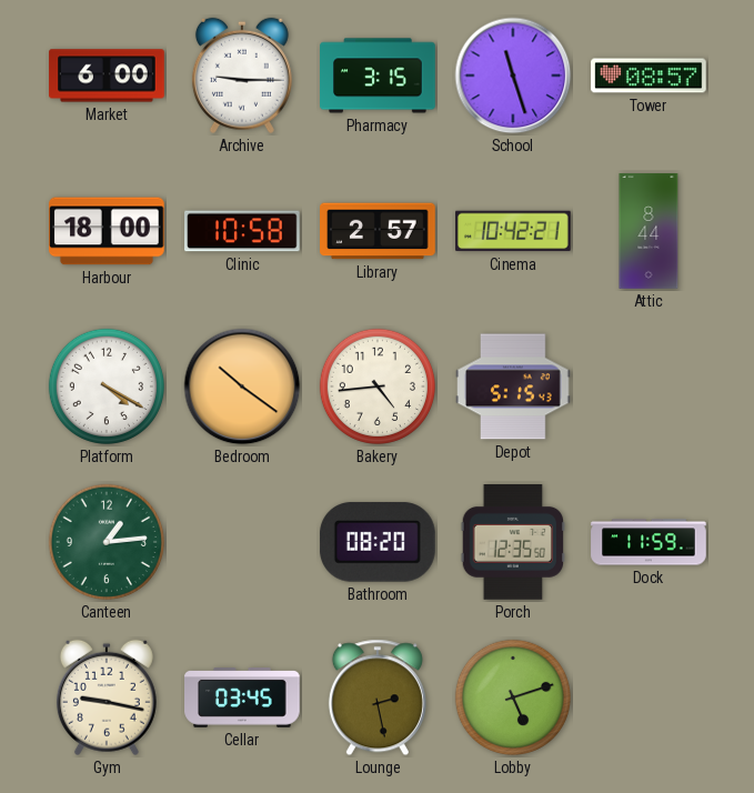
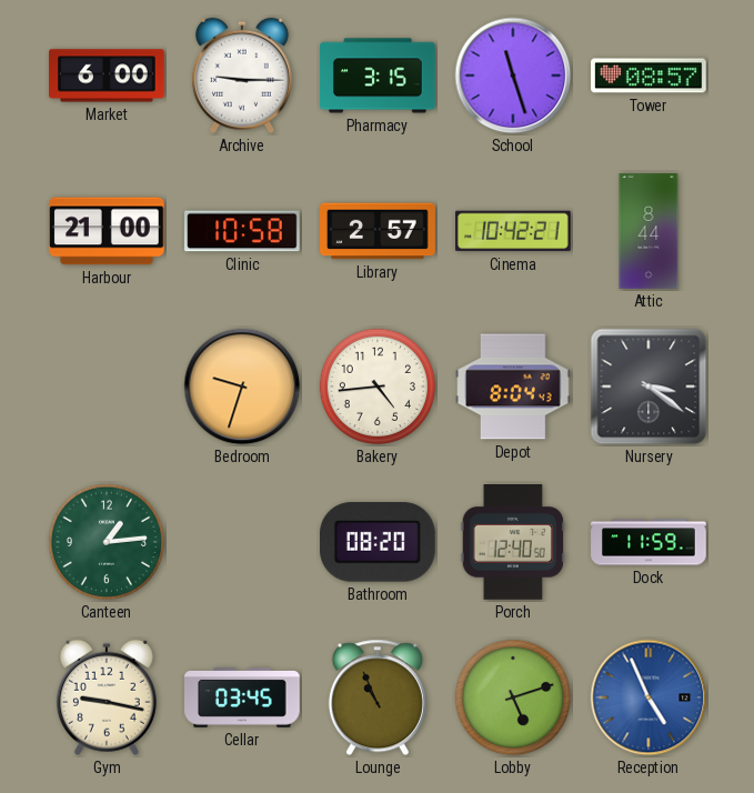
Harbour: 18:00 -> 21:00 (108, 231)
Platform: 4:20 -> none (107, 387)
Bedroom: 10:21 -> 9:33 (242, 387)
Depot: 5:15 -> 8:04 (513, 387)
Nursery: none -> 3:21 (649, 387)
Porch: 12:35 -> 12:40 (512, 543)
Lounge: 2:28 -> 10:56 (378, 697)
Reception: none -> 4:56 (649, 697)
